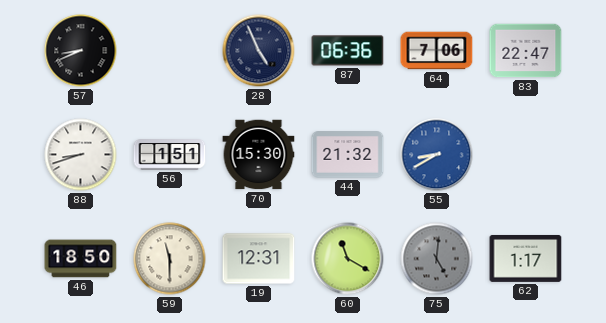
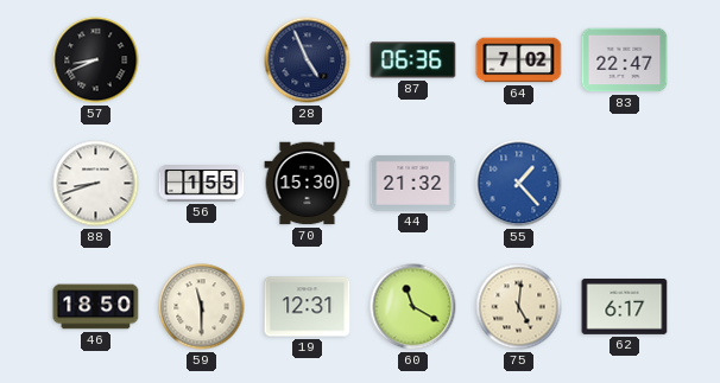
64: 7:06 -> 7:02 (519, 60)
56: 1:51 -> 1:55 (202, 184)
55: 8:40 -> 1:23 (519, 184)
75 dial: grey -> cream (519, 307)
62: 1:17 -> 6:17 (625, 306)
